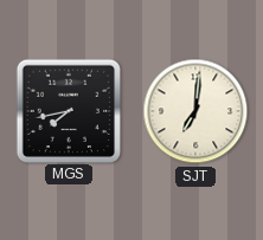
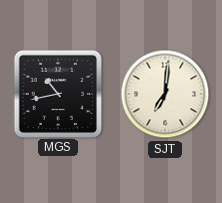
MGS: 7:43 -> 10:43 (57, 93)
